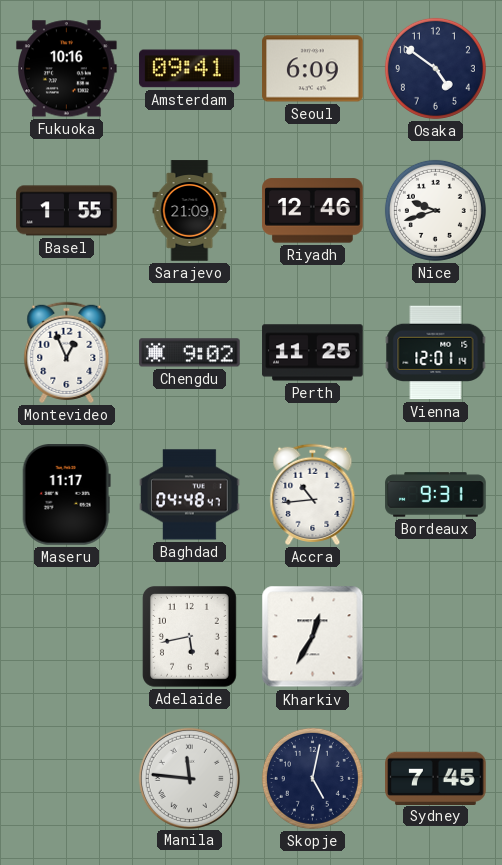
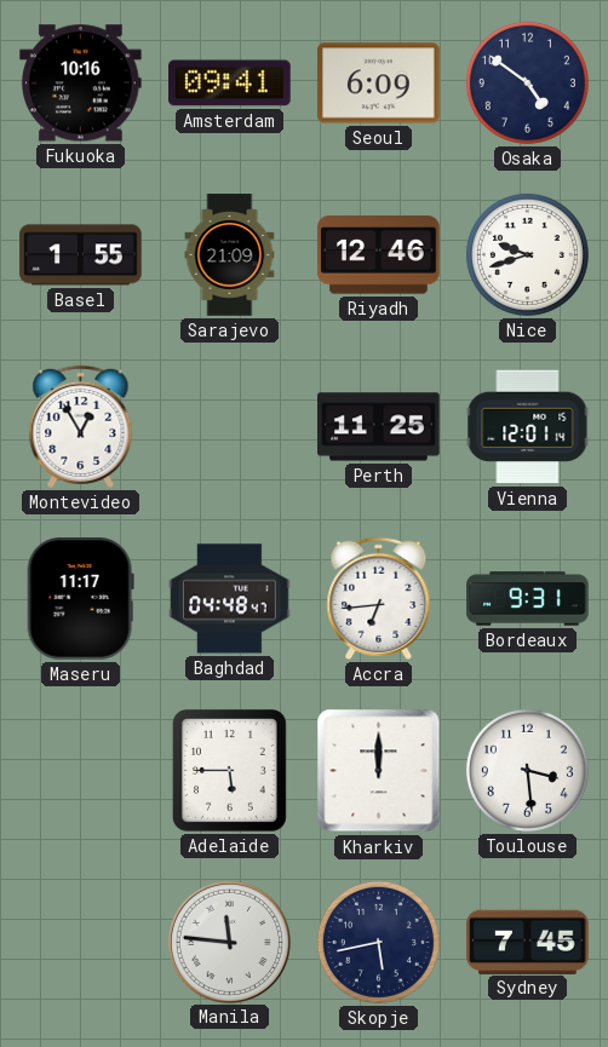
Montevideo: 12:56 -> 12:55 (81, 426)
Chengdu: 9:02 -> none (190, 353)
Accra: 10:44 -> 6:44 (379, 598)
Adelaide: 5:43 -> 5:45 (229, 771)
Kharkiv: 12:35 -> 12:00 (379, 771)
Toulouse: none -> 3:29 (527, 770)
Skopje: 5:02 -> 5:43 (378, 942)
